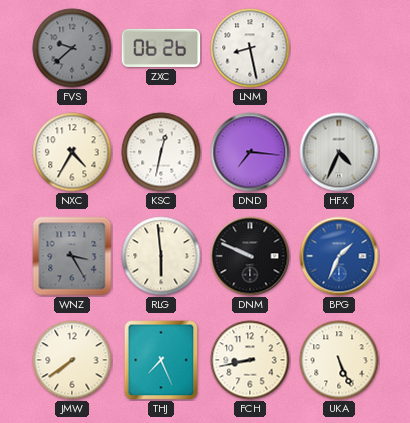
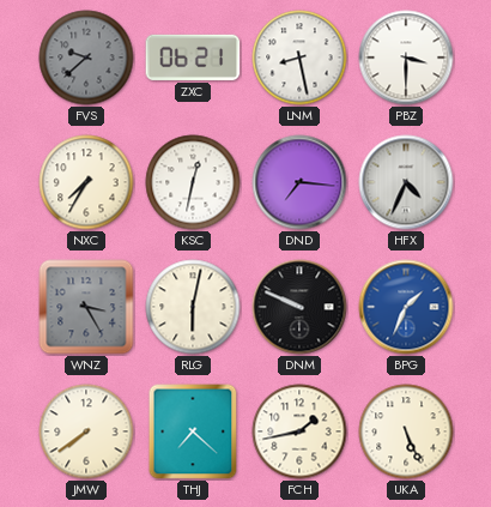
ZXC: 06:26 -> 06:21 (193, 58)
PBZ: none -> 3:30 (406, 58)
NXC: 4:35 -> 7:35 (86, 182)
RLG: 5:59 -> 6:02 (193, 307)
THJ: 7:26 -> 7:22 (193, 431)
FCH: 8:43 -> 1:43 (299, 431)
